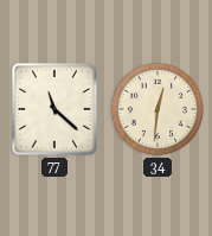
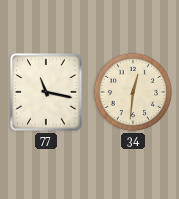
77: 11:22 -> 11:17 (46, 92)
